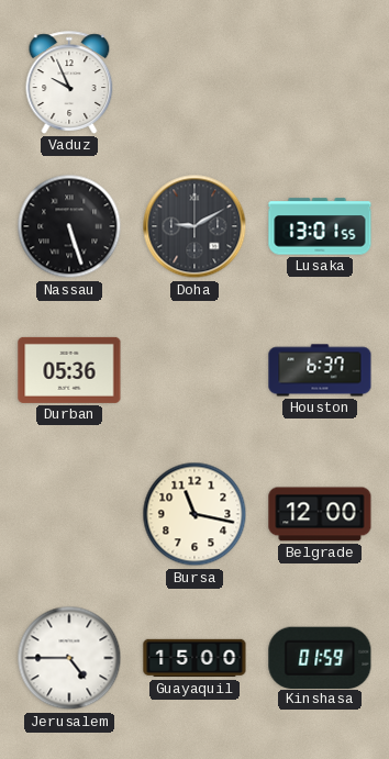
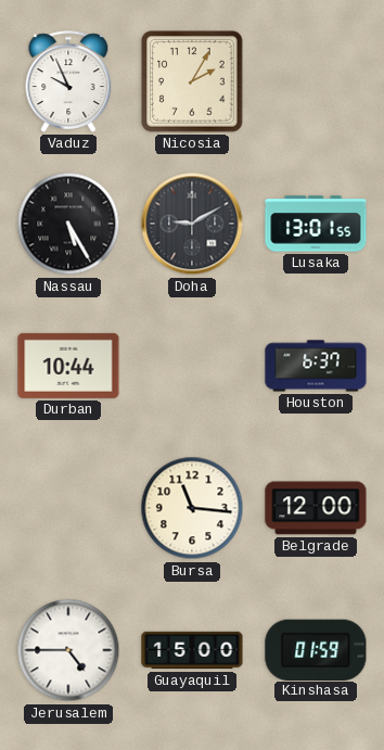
Nicosia: none -> 2:05 (192, 81)
Nassau: 5:27 -> 5:25 (68, 224)
Durban: 05:36 -> 10:44 (68, 366)
Bursa: 11:17 -> 11:16 (192, 508)
